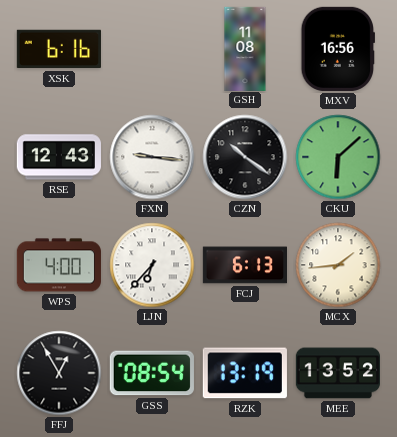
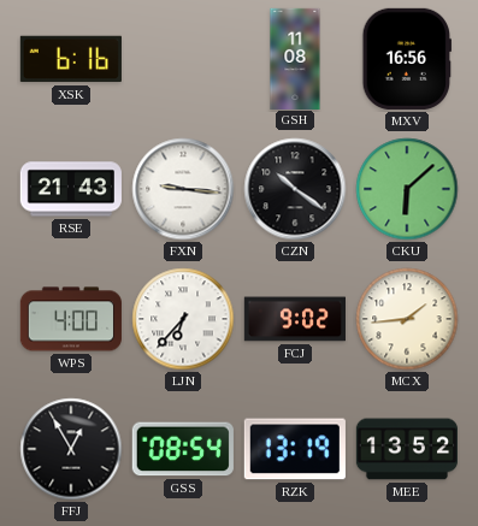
RSE: 12:43 -> 21:43 (70, 189)
FCJ: 6:13 -> 9:02 (294, 319)
